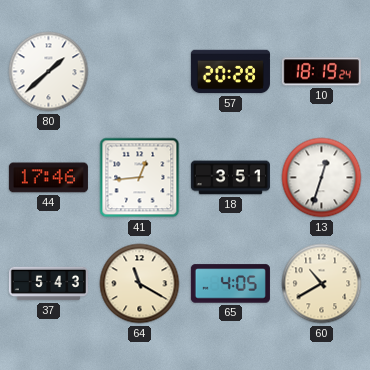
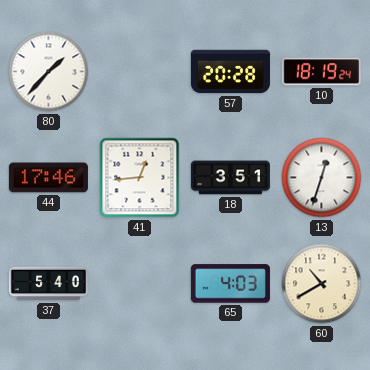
80: 1:38 -> 1:37 (49, 72)
37: 5:43 -> 5:40 (48, 284)
64: 11:20 -> none (140, 284)
65: 4:05 -> 4:03 (230, 284)
